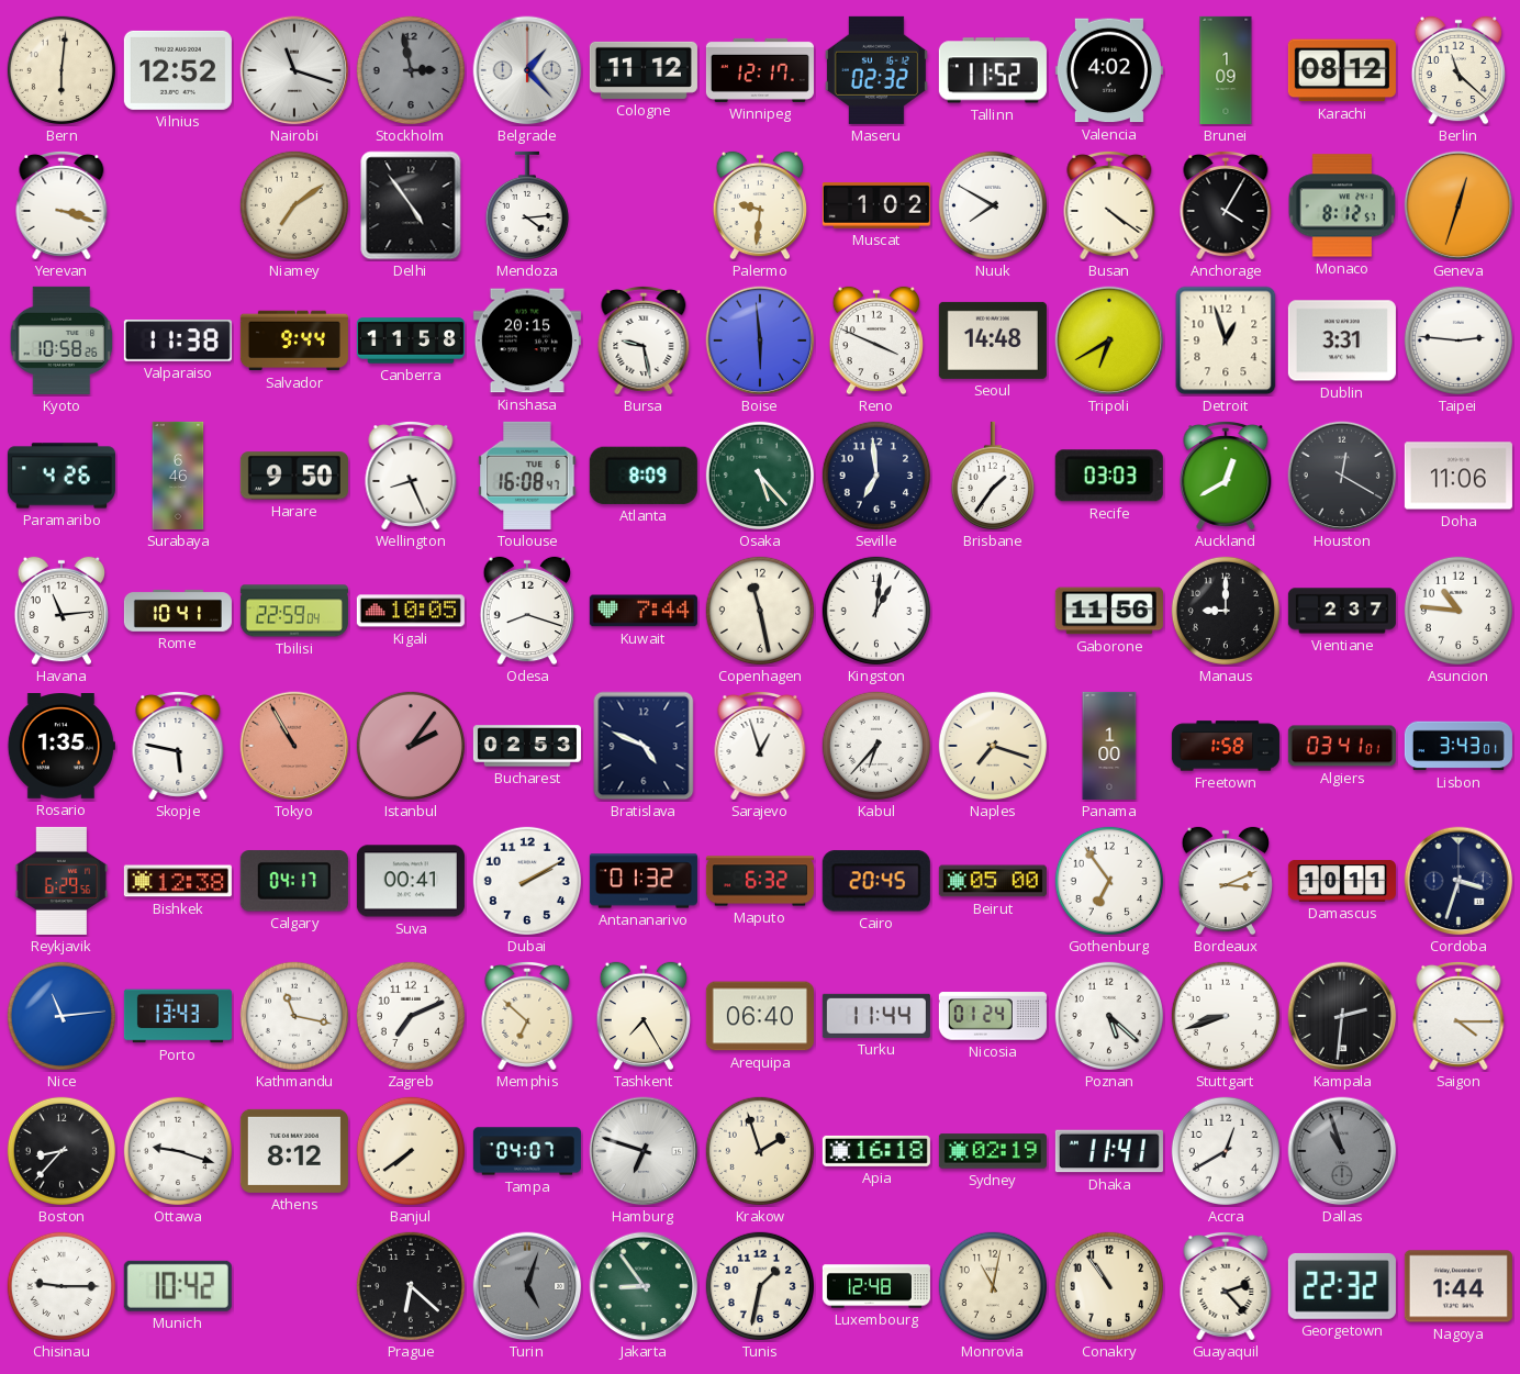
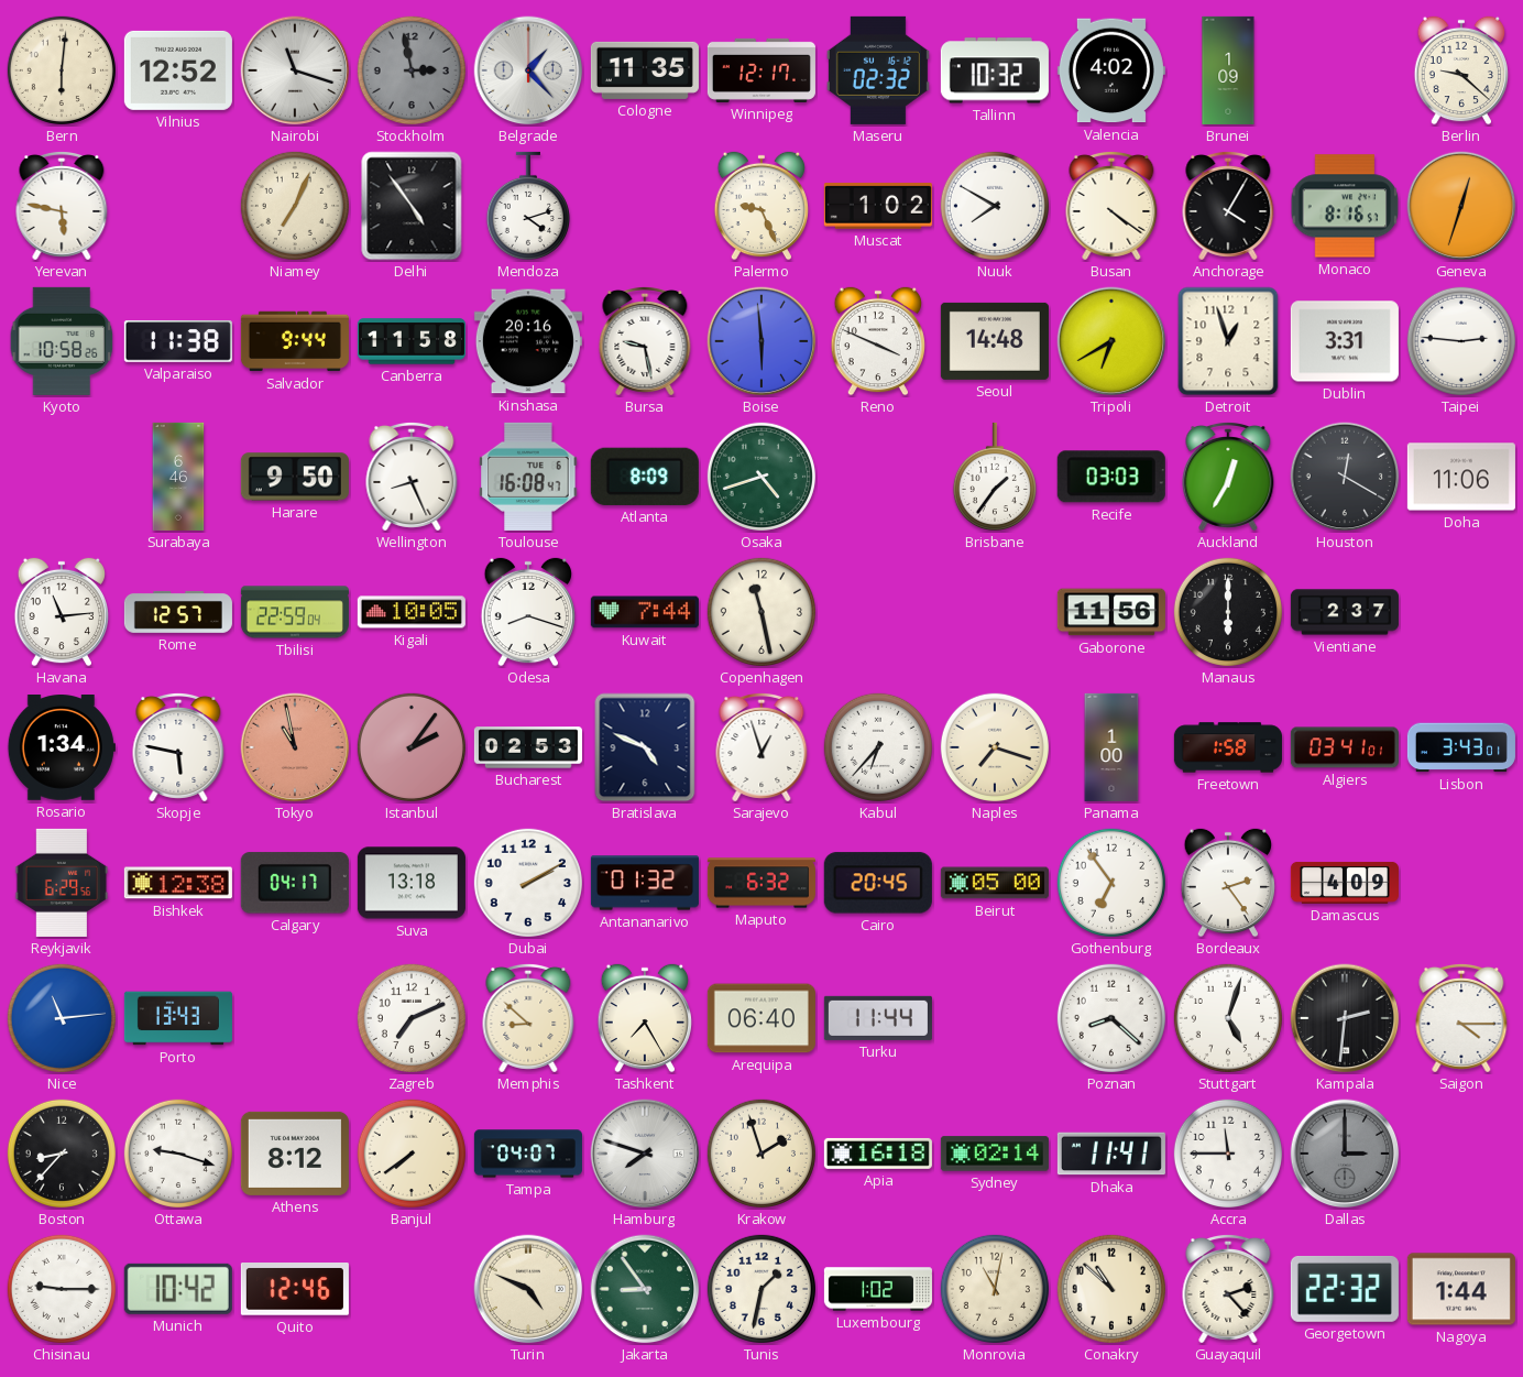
Cologne: 11:12 -> 11:35 (645, 70)
Tallinn: 11:52 -> 10:32 (995, 70)
Karachi: 08:12 -> none (1342, 70)
Berlin: 11:22 -> 9:22 (1461, 70)
Yerevan: 3:18 -> 5:47 (62, 206)
Niamey: 7:09 -> 7:04 (295, 206)
Mendoza: 4:14 -> 4:12 (528, 206)
Palermo: 9:31 -> 9:26 (761, 206)
Monaco: 8:12 -> 8:16 (1345, 206)
Kinshasa: 20:15 -> 20:16 (528, 341)
Paramaribo: 4:26 -> none (62, 476)
Osaka: 5:23 -> 4:42 (761, 477)
Seville: 6:59 -> none (876, 476)
Auckland: 12:40 -> 12:35 (1228, 477)
Rome: 10:41 -> 12:57 (178, 612)
Kingston: 1:01 -> none (876, 611)
Manaus: 9:00 -> 6:00 (1228, 612)
Asuncion: 10:46 -> none (1458, 611)
Rosario: 1:35 -> 1:34 (62, 748)
Tokyo: 10:55 -> 10:58 (295, 747)
Suva: 00:41 -> 13:18 (412, 883)
Bordeaux: 3:11 -> 2:24 (1228, 883)
Damascus: 10:11 -> 4:09 (1345, 883)
Cordoba: 3:33 -> none (1458, 881)
Kathmandu: 11:17 -> none (294, 1016)
Memphis: 6:52 -> 8:52 (528, 1018)
Nicosia: 01:24 -> none (993, 1016)
Poznan: 5:22 -> 8:22 (1111, 1018)
Stuttgart: 8:42 -> 5:03 (1228, 1018)
Hamburg: 6:48 -> 7:48 (645, 1154)
Sydney: 02:19 -> 02:14 (995, 1154)
Accra: 12:40 -> 11:45 (1228, 1154)
Dallas: 10:57 -> 3:00 (1345, 1154)
Quito: none -> 12:46 (295, 1290)
Prague: 6:22 -> none (411, 1286)
Turin: 5:03 -> 4:49 (528, 1289)
Turin dial: grey -> cream (528, 1289)
Luxembourg: 12:48 -> 1:02 (878, 1289)
Conakry: 10:54 -> 10:52 (1111, 1289)
